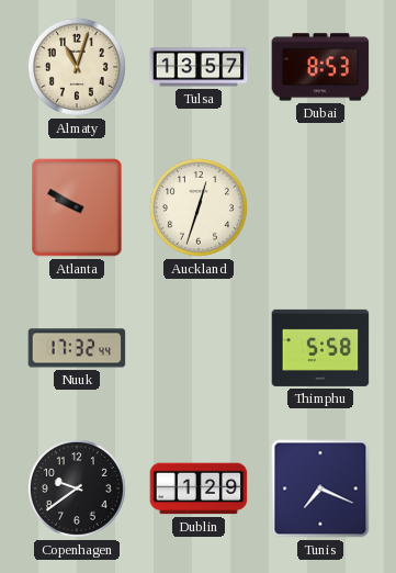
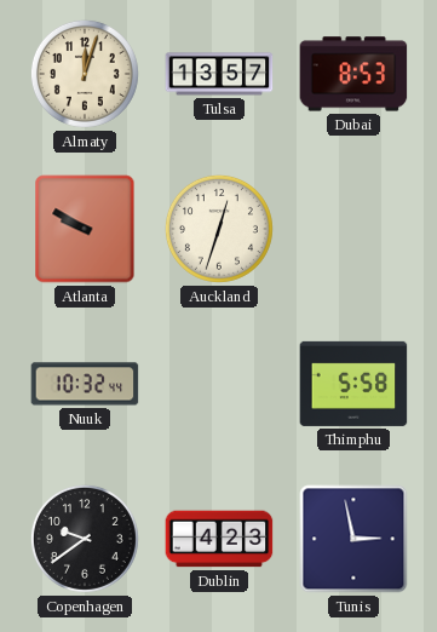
Almaty: 11:03 -> 12:03 (85, 74)
Nuuk: 17:32 -> 10:32 (85, 384)
Dublin: 1:29 -> 4:23 (219, 539)
Tunis: 7:19 -> 2:58 (353, 539)
